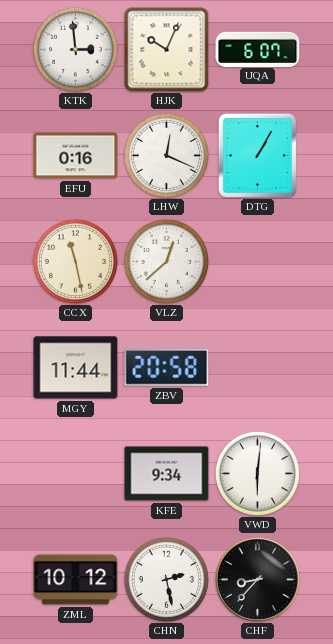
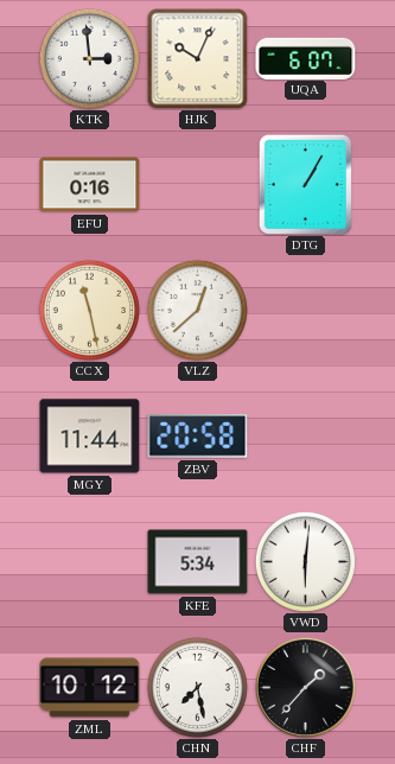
LHW: 12:19 -> none (166, 155)
KFE: 9:34 -> 5:34 (198, 562)
CHN: 2:28 -> 7:28 (197, 687)
CHF: 8:37 -> 1:37 (305, 687)
